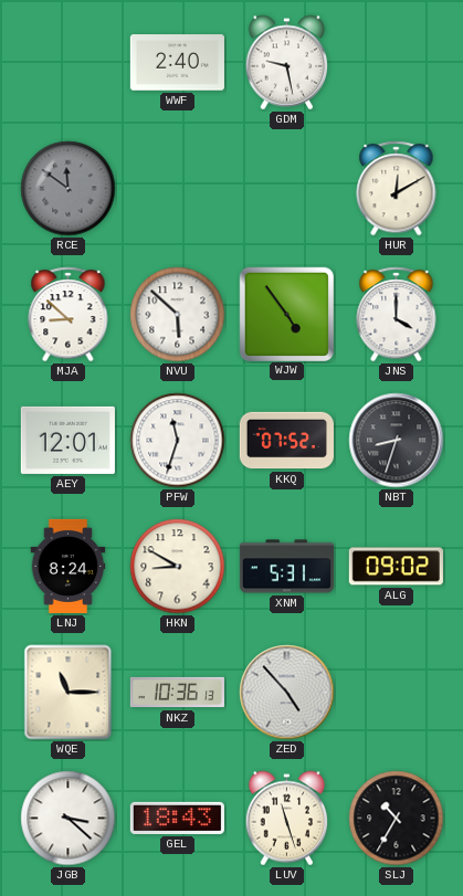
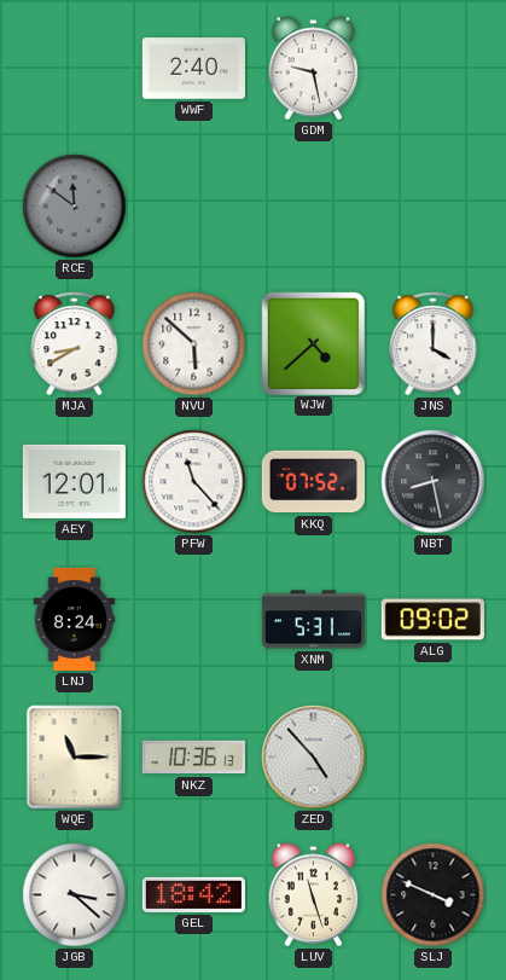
HUR: 12:10 -> none (397, 189)
MJA: 8:52 -> 8:40 (75, 344)
WJW: 4:54 -> 4:38 (313, 343)
PFW: 11:33 -> 11:23 (194, 482)
NBT: 8:33 -> 8:28 (434, 482)
HKN: 8:50 -> none (178, 567)
GEL: 18:43 -> 18:42 (193, 894)
SLJ: 10:35 -> 3:49 (434, 895)
